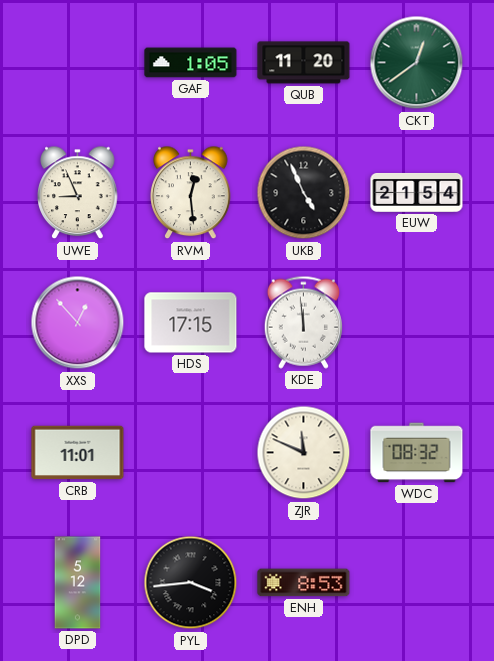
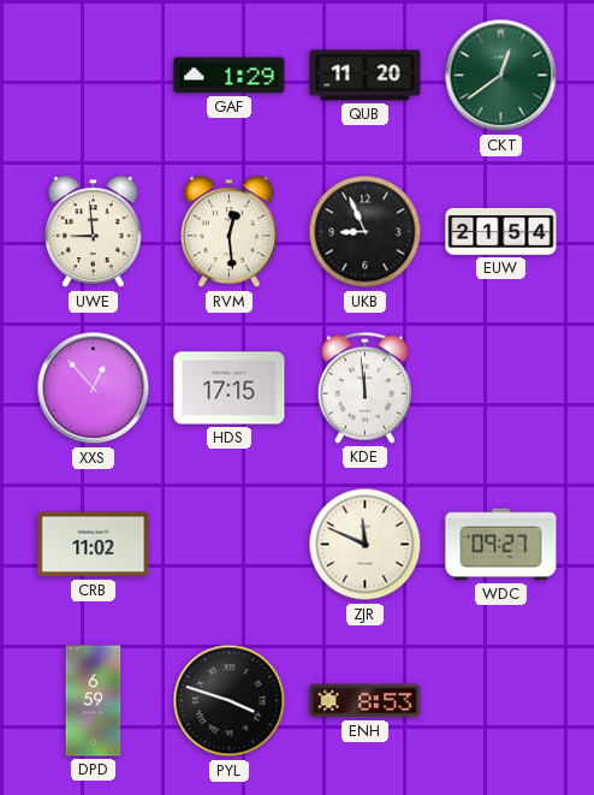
GAF: 1:05 -> 1:29 (230, 76)
UWE: 8:56 -> 8:59 (94, 232)
UKB: 4:56 -> 8:56 (366, 232)
CRB: 11:01 -> 11:02 (94, 545)
WDC: 08:32 -> 09:27 (501, 545)
DPD: 5:12 -> 6:59 (94, 701)
PYL: 3:44 -> 3:48 (230, 701)
